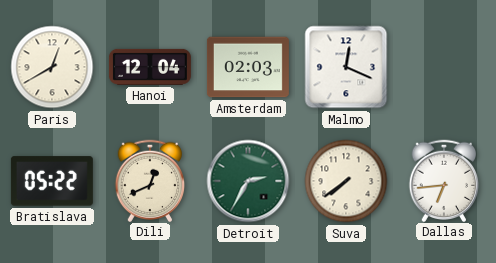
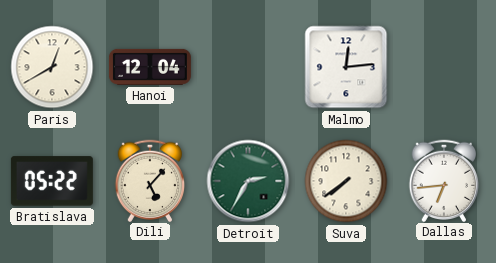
Amsterdam: 02:03 -> none (248, 67)
Malmo: 12:19 -> 12:14 (346, 67)
Dili: 12:41 -> 5:07 (150, 180)
